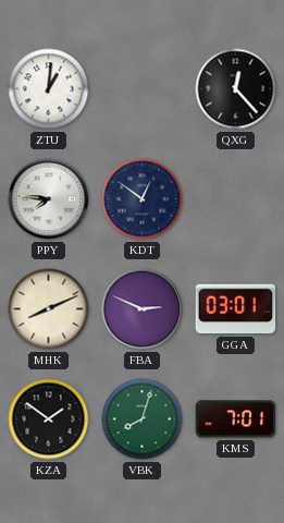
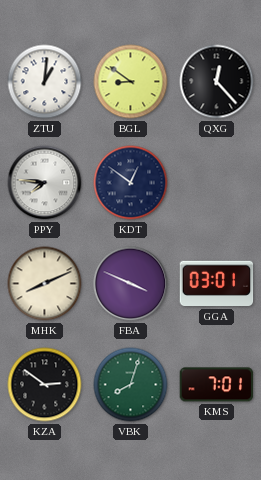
BGL: none -> 8:51 (131, 82)
FBA: 2:49 -> 3:49 (131, 284)
KZA: 1:51 -> 2:51 (45, 385)
